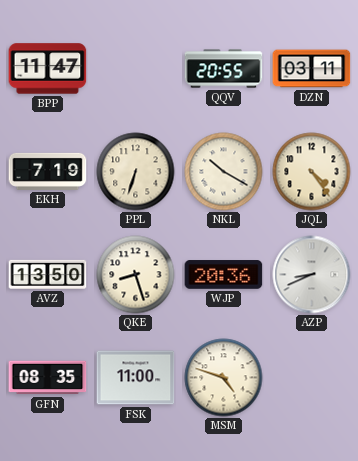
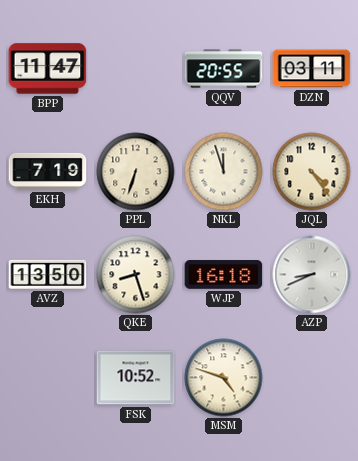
NKL: 10:20 -> 11:57 (224, 172)
WJP: 20:36 -> 16:18 (224, 275)
GFN: 08:35 -> none (48, 378)
FSK: 11:00 -> 10:52 (136, 378)
